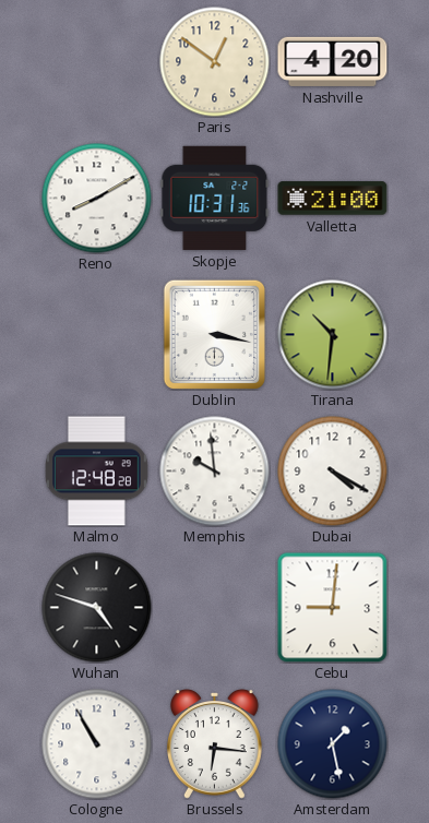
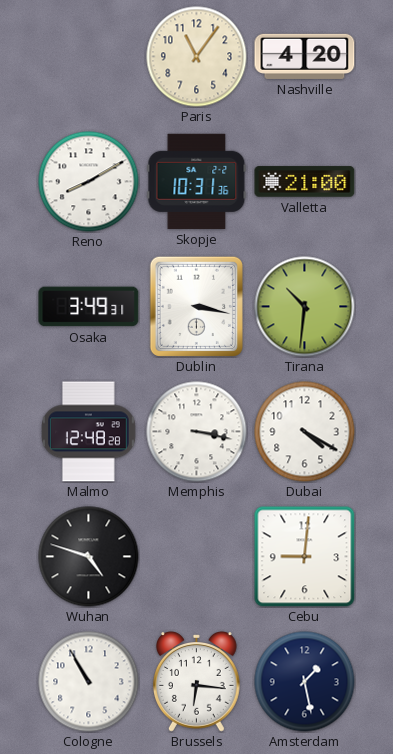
Paris: 12:51 -> 11:06 (197, 57)
Osaka: none -> 3:49 (89, 307)
Memphis: 9:59 -> 3:17 (197, 432)
